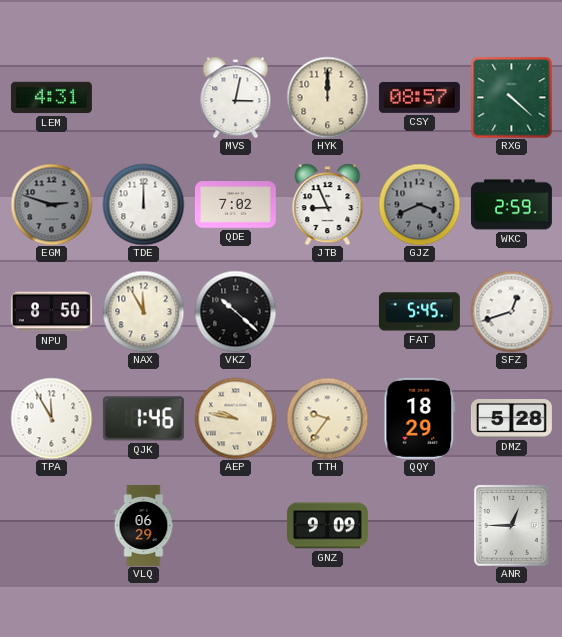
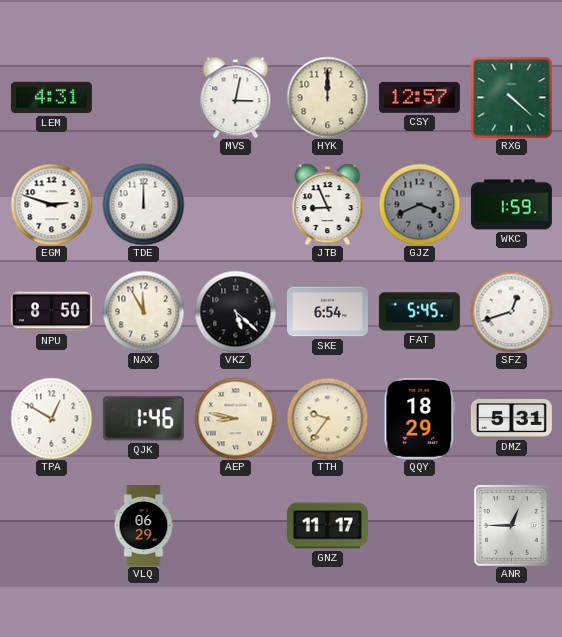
CSY: 08:57 -> 12:57 (419, 97)
EGM dial: grey -> white (51, 204)
QDE: 7:02 -> none (235, 205)
WKC: 2:59 -> 1:59 (511, 205)
VKZ: 10:22 -> 5:22 (235, 311)
SKE: none -> 6:54 (327, 312)
TPA: 11:55 -> 12:50 (51, 418)
AEP: 9:47 -> 8:47 (235, 418)
DMZ: 5:28 -> 5:31 (511, 419)
GNZ: 9:09 -> 11:17 (327, 526)
